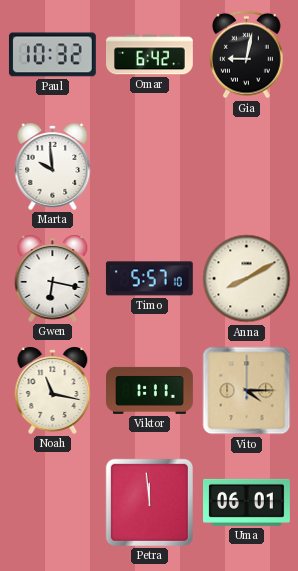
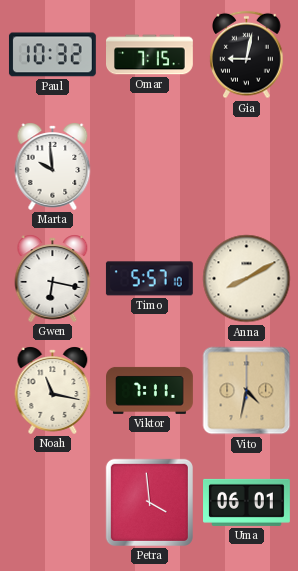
Omar: 6:42 -> 7:15 (150, 55)
Viktor: 1:11 -> 7:11 (150, 390)
Vito: 4:15 -> 4:32 (247, 391)
Petra: 11:59 -> 3:59 (149, 502)
